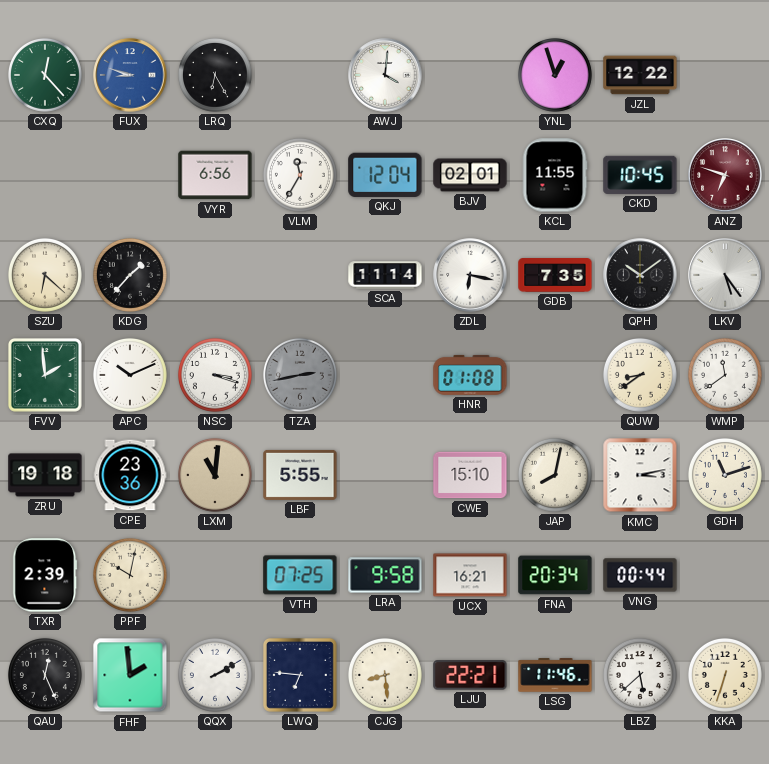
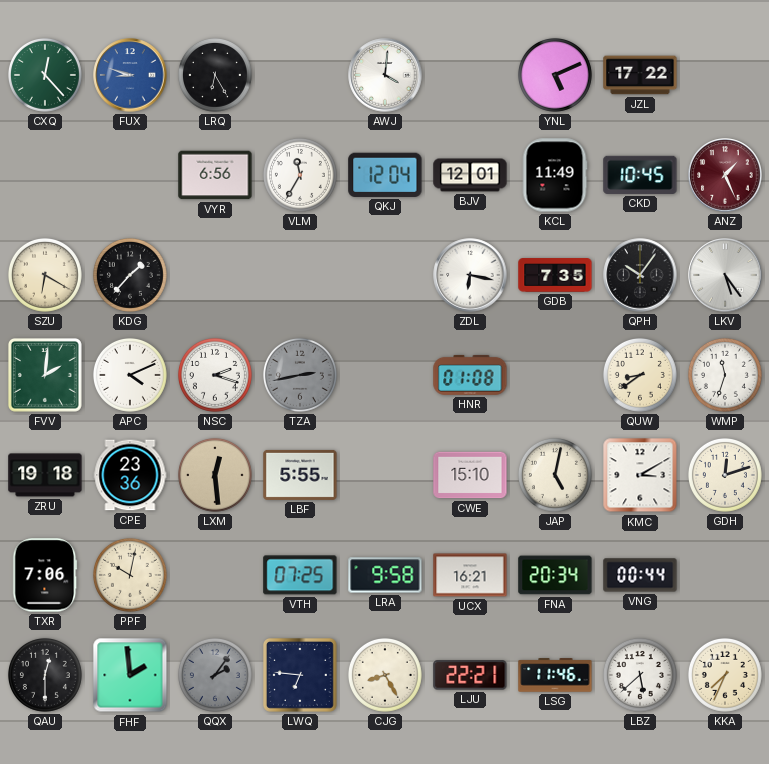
YNL: 12:57 -> 5:11 (555, 75)
JZL: 12:22 -> 17:22 (640, 75)
BJV: 02:01 -> 12:01 (470, 175)
KCL: 11:55 -> 11:49 (555, 175)
ANZ: 6:48 -> 1:26 (725, 175)
SZU: 6:22 -> 6:20 (45, 275)
SCA: 11:14 -> none (385, 275)
QPH: 10:09 -> 10:06 (640, 275)
FVV: 1:59 -> 2:01 (45, 375)
APC: 10:11 -> 4:11 (130, 375)
NSC: 3:18 -> 2:18 (215, 375)
WMP: 11:39 -> 11:33 (725, 375)
LXM: 11:01 -> 12:29 (215, 475)
JAP: 8:02 -> 5:02 (555, 475)
KMC: 3:13 -> 3:10 (640, 475)
GDH: 11:12 -> 12:12 (725, 475)
TXR: 2:39 -> 7:06 (45, 575)
QAU: 12:26 -> 12:30 (45, 675)
QQX: 2:10 -> 2:06 (215, 675)
QQX dial: white -> grey (215, 675)
CJG: 8:29 -> 8:25 (385, 675)
KKA: 6:33 -> 7:34 (725, 675)
